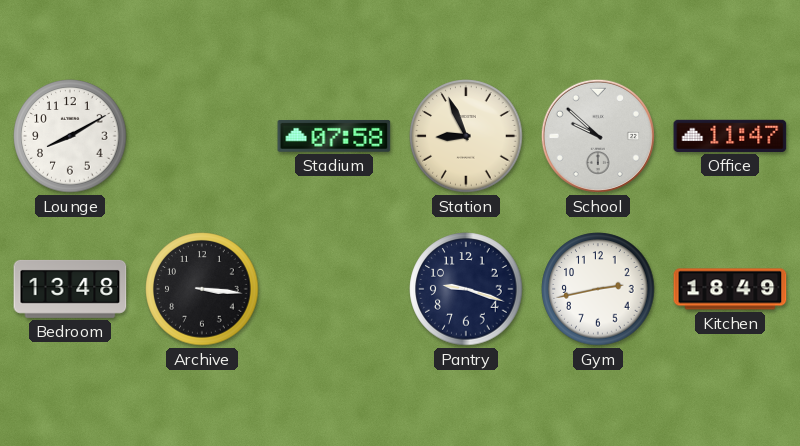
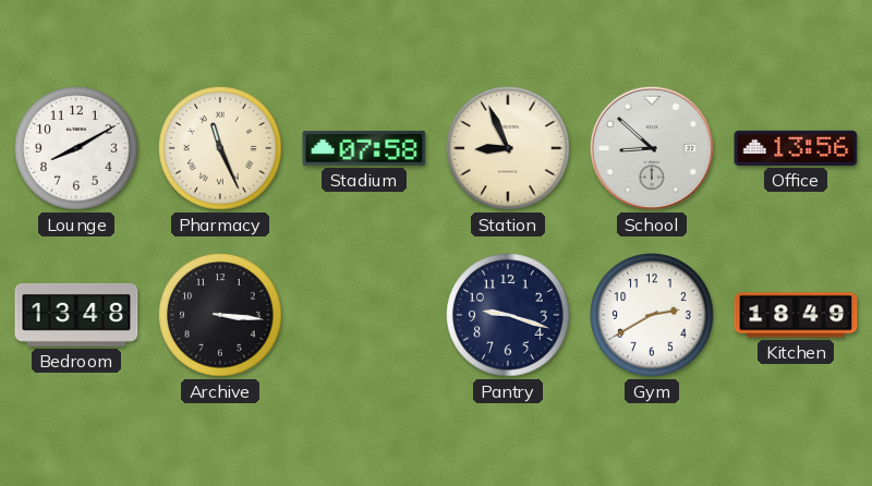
Pharmacy: none -> 11:26 (220, 148)
School: 9:52 -> 8:52 (652, 148)
Office: 11:47 -> 13:56 (796, 148)
Gym: 2:43 -> 2:40 (652, 315)
